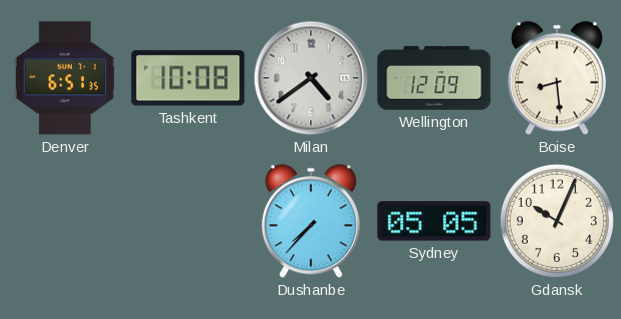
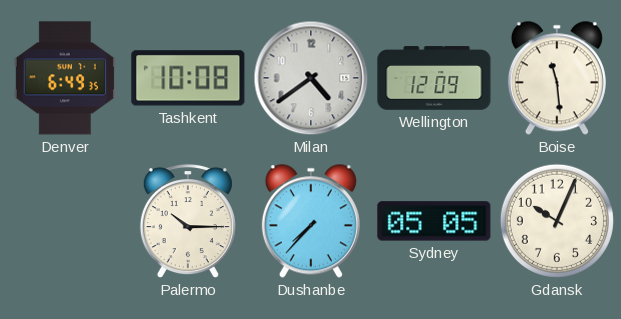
Denver: 6:51 -> 6:49 (65, 78)
Boise: 8:29 -> 11:29 (557, 78)
Palermo: none -> 10:15 (188, 222)
